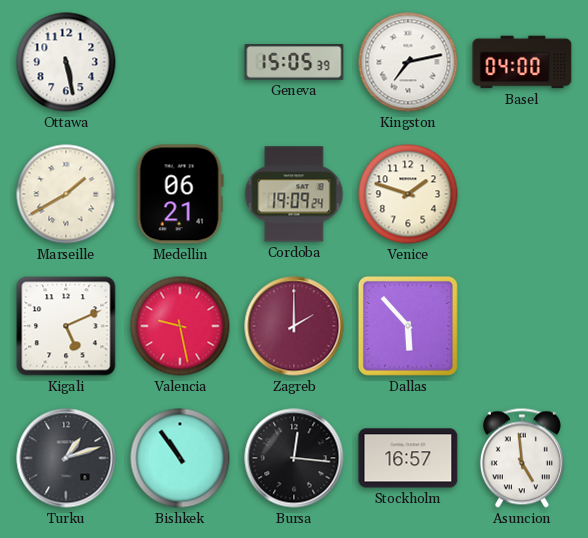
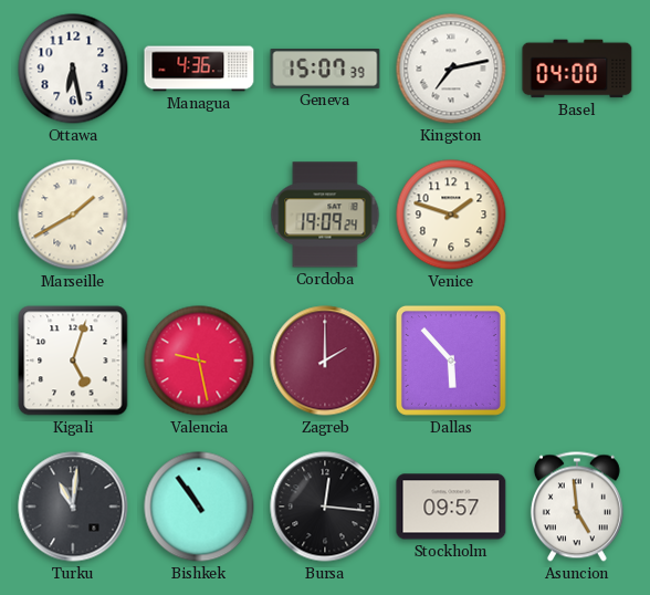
Ottawa: 5:28 -> 6:28 (73, 69)
Managua: none -> 4:36 (199, 69)
Geneva: 15:05 -> 15:07 (325, 70)
Medellin: 06:21 -> none (180, 194)
Kigali: 5:11 -> 5:03 (73, 361)
Turku: 1:12 -> 11:01 (73, 507)
Stockholm: 16:57 -> 09:57 (451, 507)
